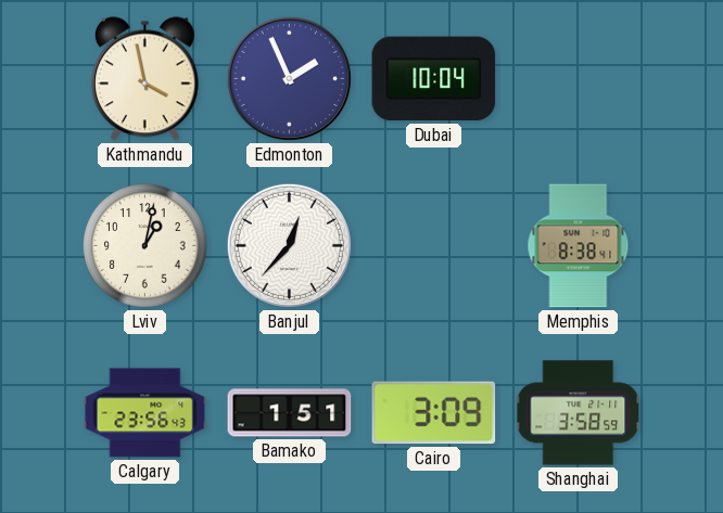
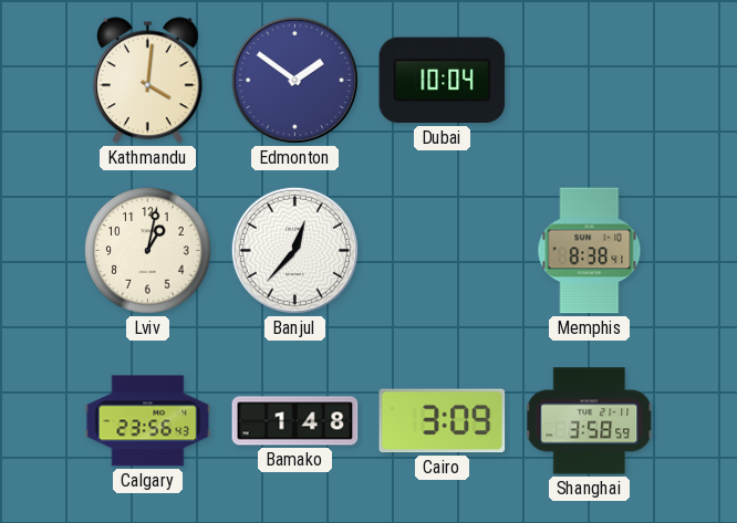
Kathmandu: 3:58 -> 4:01 (147, 81)
Edmonton: 1:56 -> 1:51 (294, 80)
Bamako: 1:51 -> 1:48 (295, 421)
